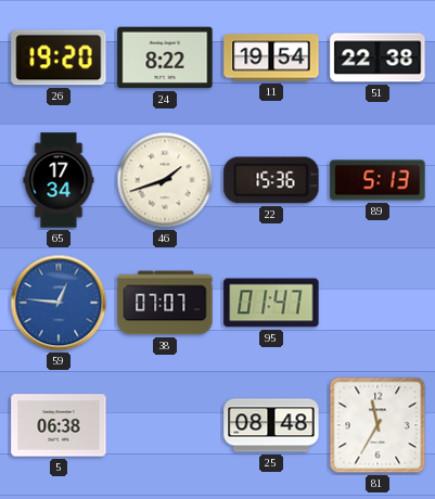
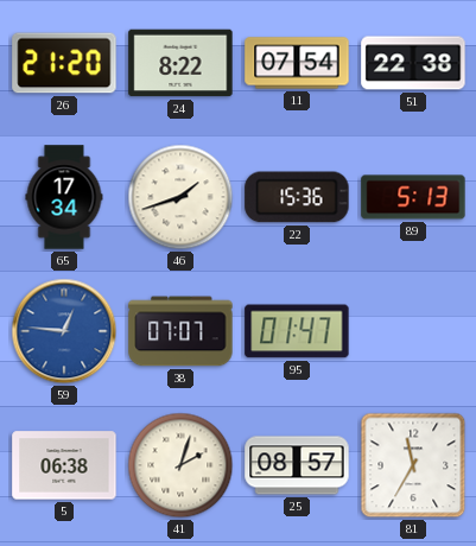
26: 19:20 -> 21:20 (64, 63)
11: 19:54 -> 07:54 (297, 63)
41: none -> 2:03 (180, 465)
25: 08:48 -> 08:57 (297, 465)
